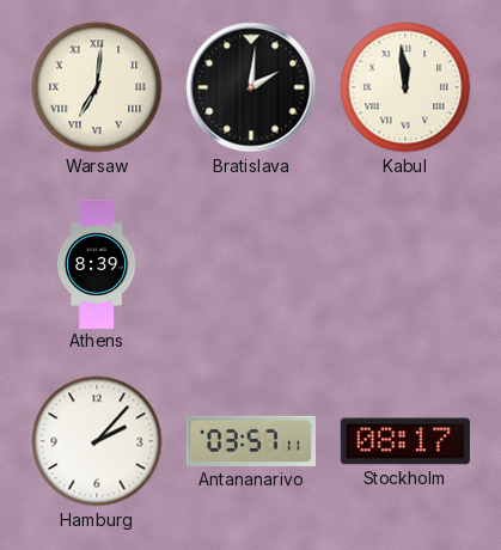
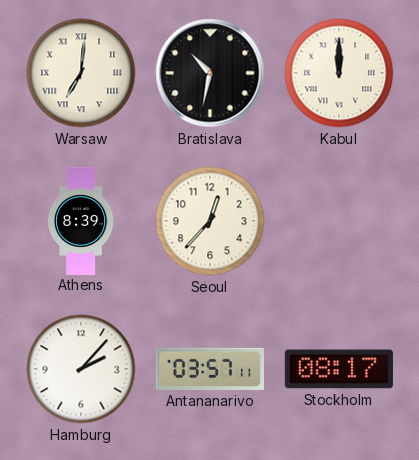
Bratislava: 2:01 -> 10:32 (210, 73)
Kabul: 11:59 -> 12:00 (339, 73)
Seoul: none -> 12:37 (210, 221)
